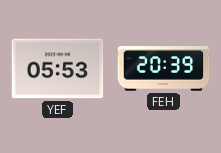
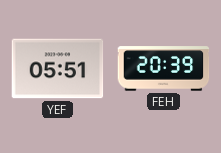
YEF: 05:53 -> 05:51 (58, 69)
